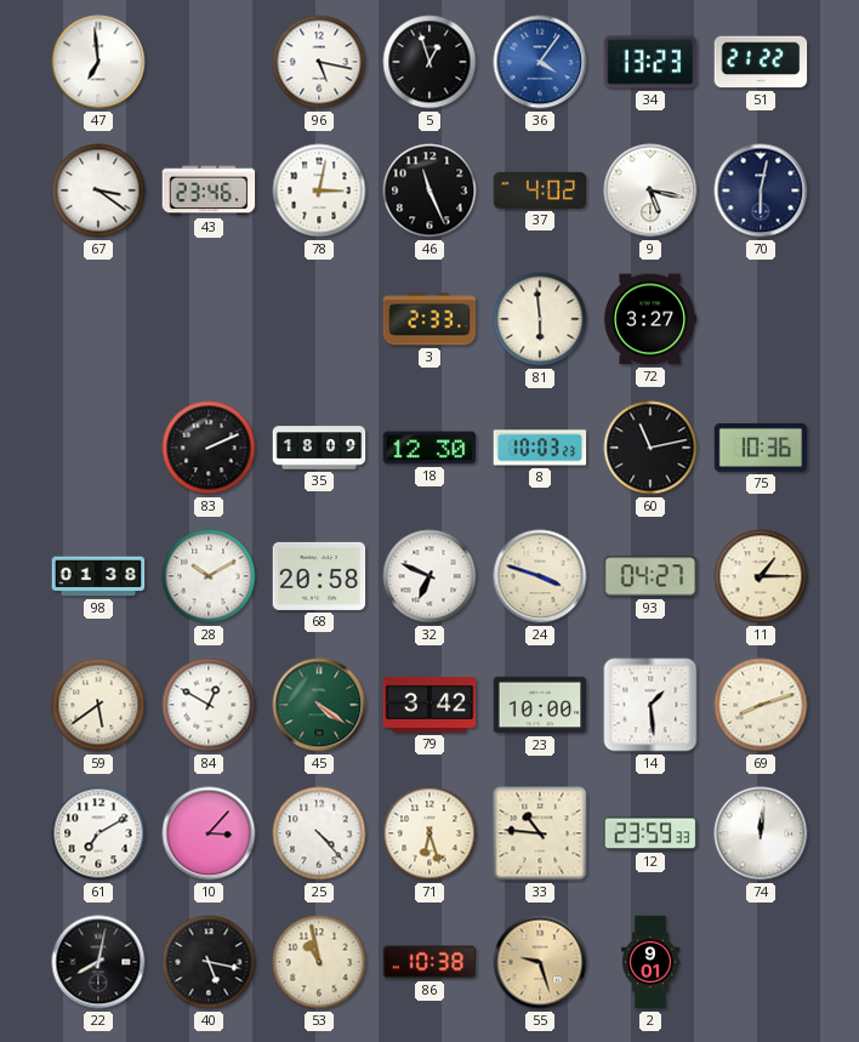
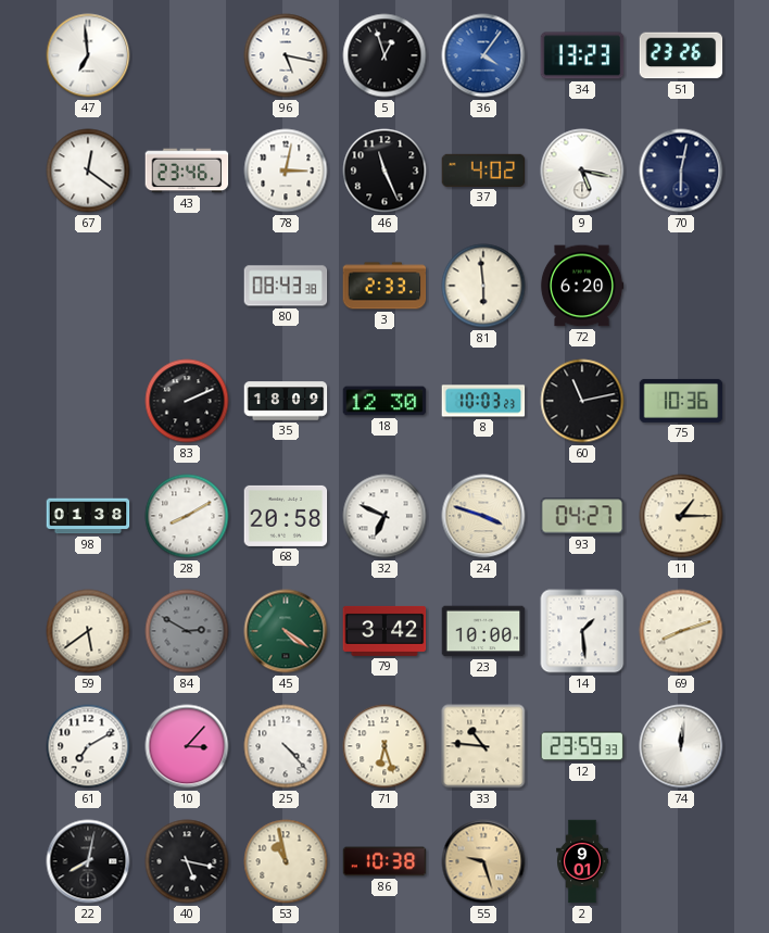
51: 21:22 -> 23:26 (681, 55)
67: 3:21 -> 12:21 (88, 171)
80: none -> 08:43 (286, 286)
72: 3:27 -> 6:20 (582, 286)
28: 10:10 -> 8:10 (187, 516)
84: 12:50 -> 2:50 (187, 631)
84 dial: white -> grey (187, 631)
